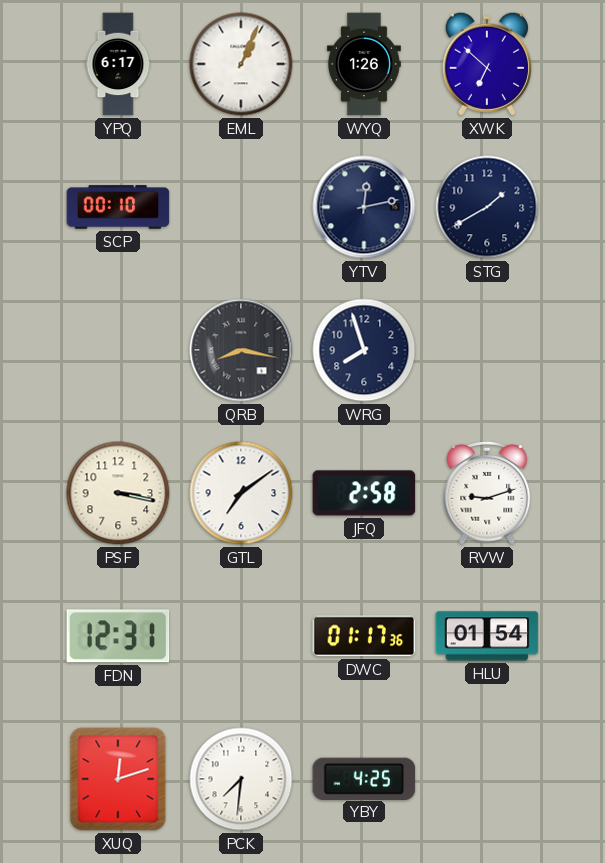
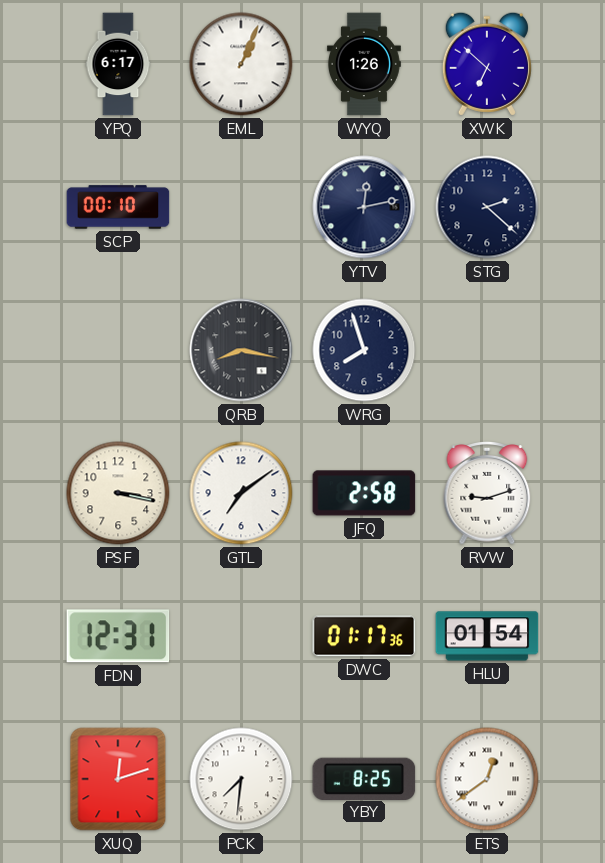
STG: 1:40 -> 2:22 (487, 207)
YBY: 4:25 -> 8:25 (364, 778)
ETS: none -> 12:39 (487, 779)
